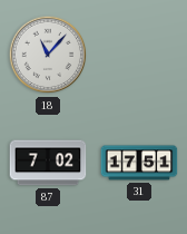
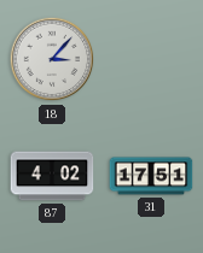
18: 11:07 -> 3:07 (52, 59)
87: 7:02 -> 4:02 (52, 176)
